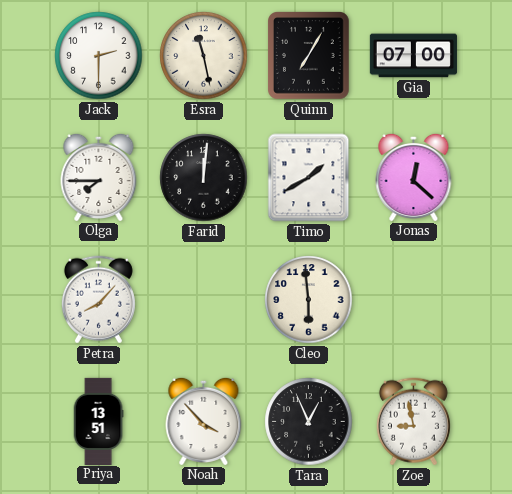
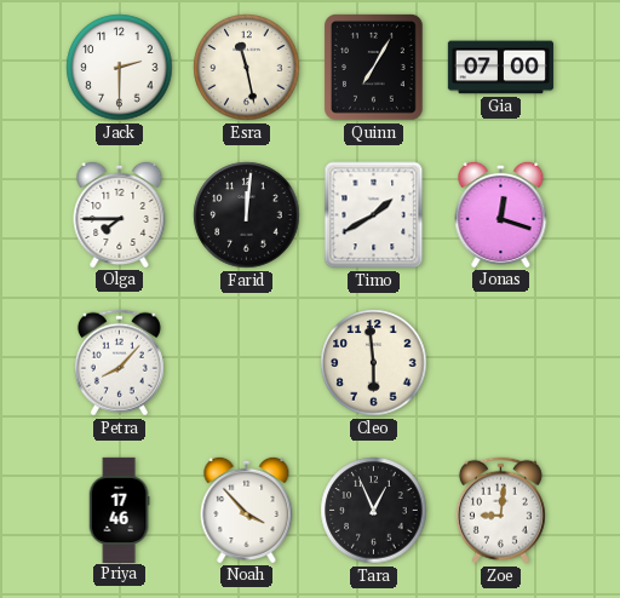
Jonas: 12:22 -> 12:18 (501, 214)
Priya: 13:51 -> 17:46 (119, 510)
Zoe: 8:58 -> 9:01 (500, 511)
